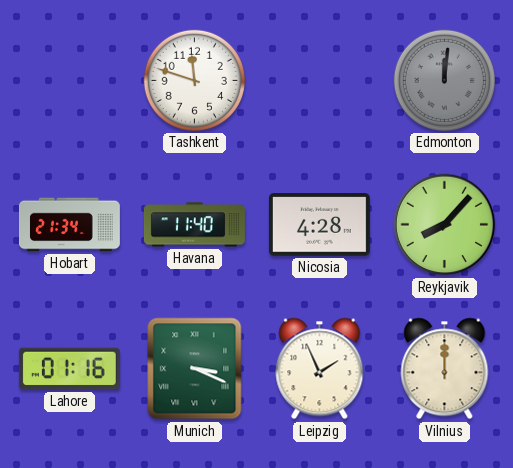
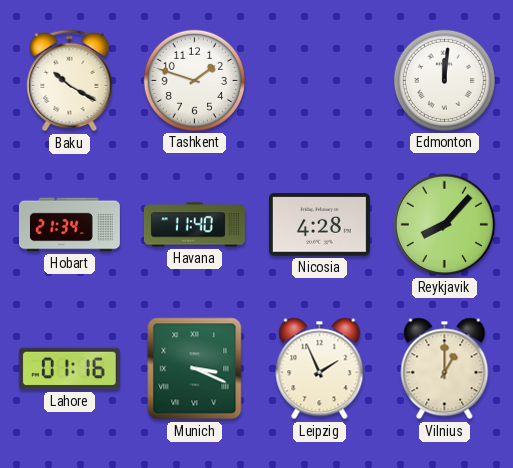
Baku: none -> 10:20 (70, 81)
Tashkent: 11:48 -> 1:48 (194, 80)
Edmonton dial: grey -> white (444, 80)
Vilnius: 12:00 -> 1:00 (445, 369)
